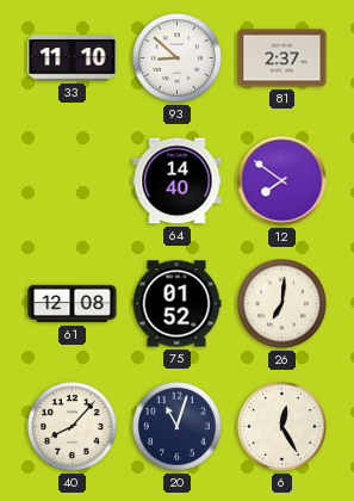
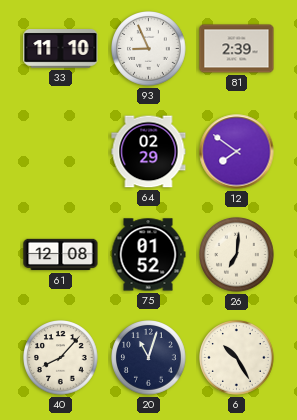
93: 8:52 -> 8:56 (149, 49)
81: 2:37 -> 2:39 (237, 49)
64: 14:40 -> 02:29 (149, 152)
6: 12:25 -> 10:25 (237, 358)
